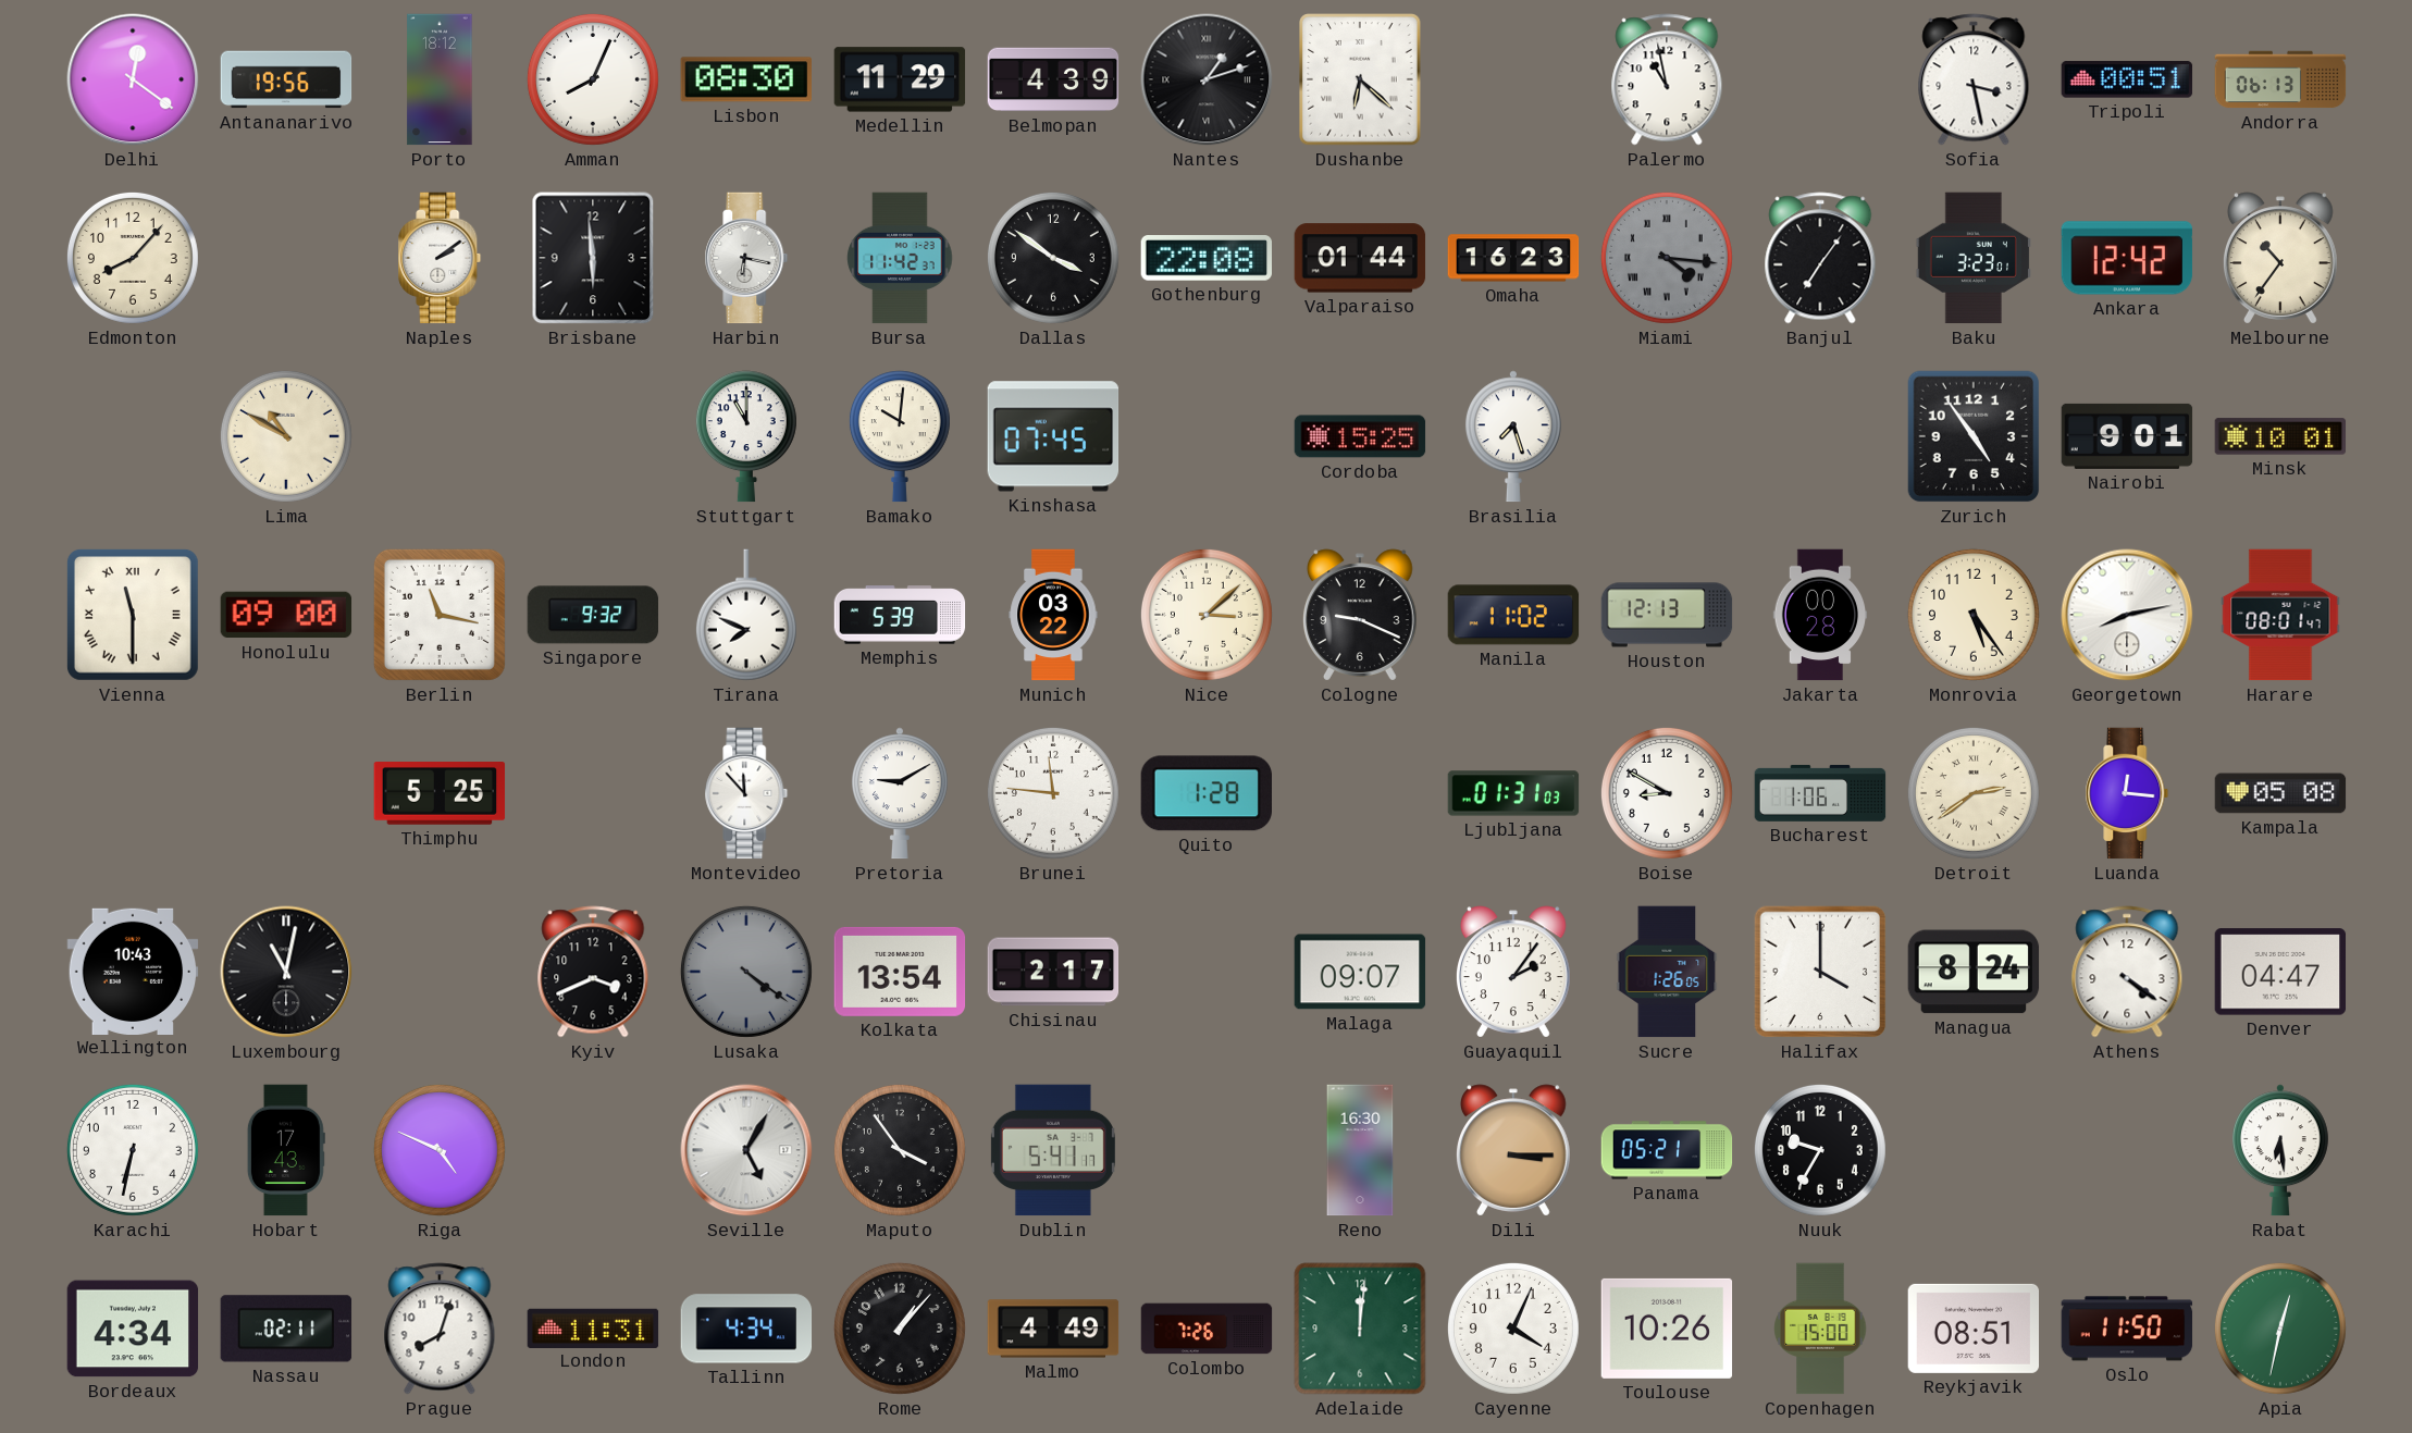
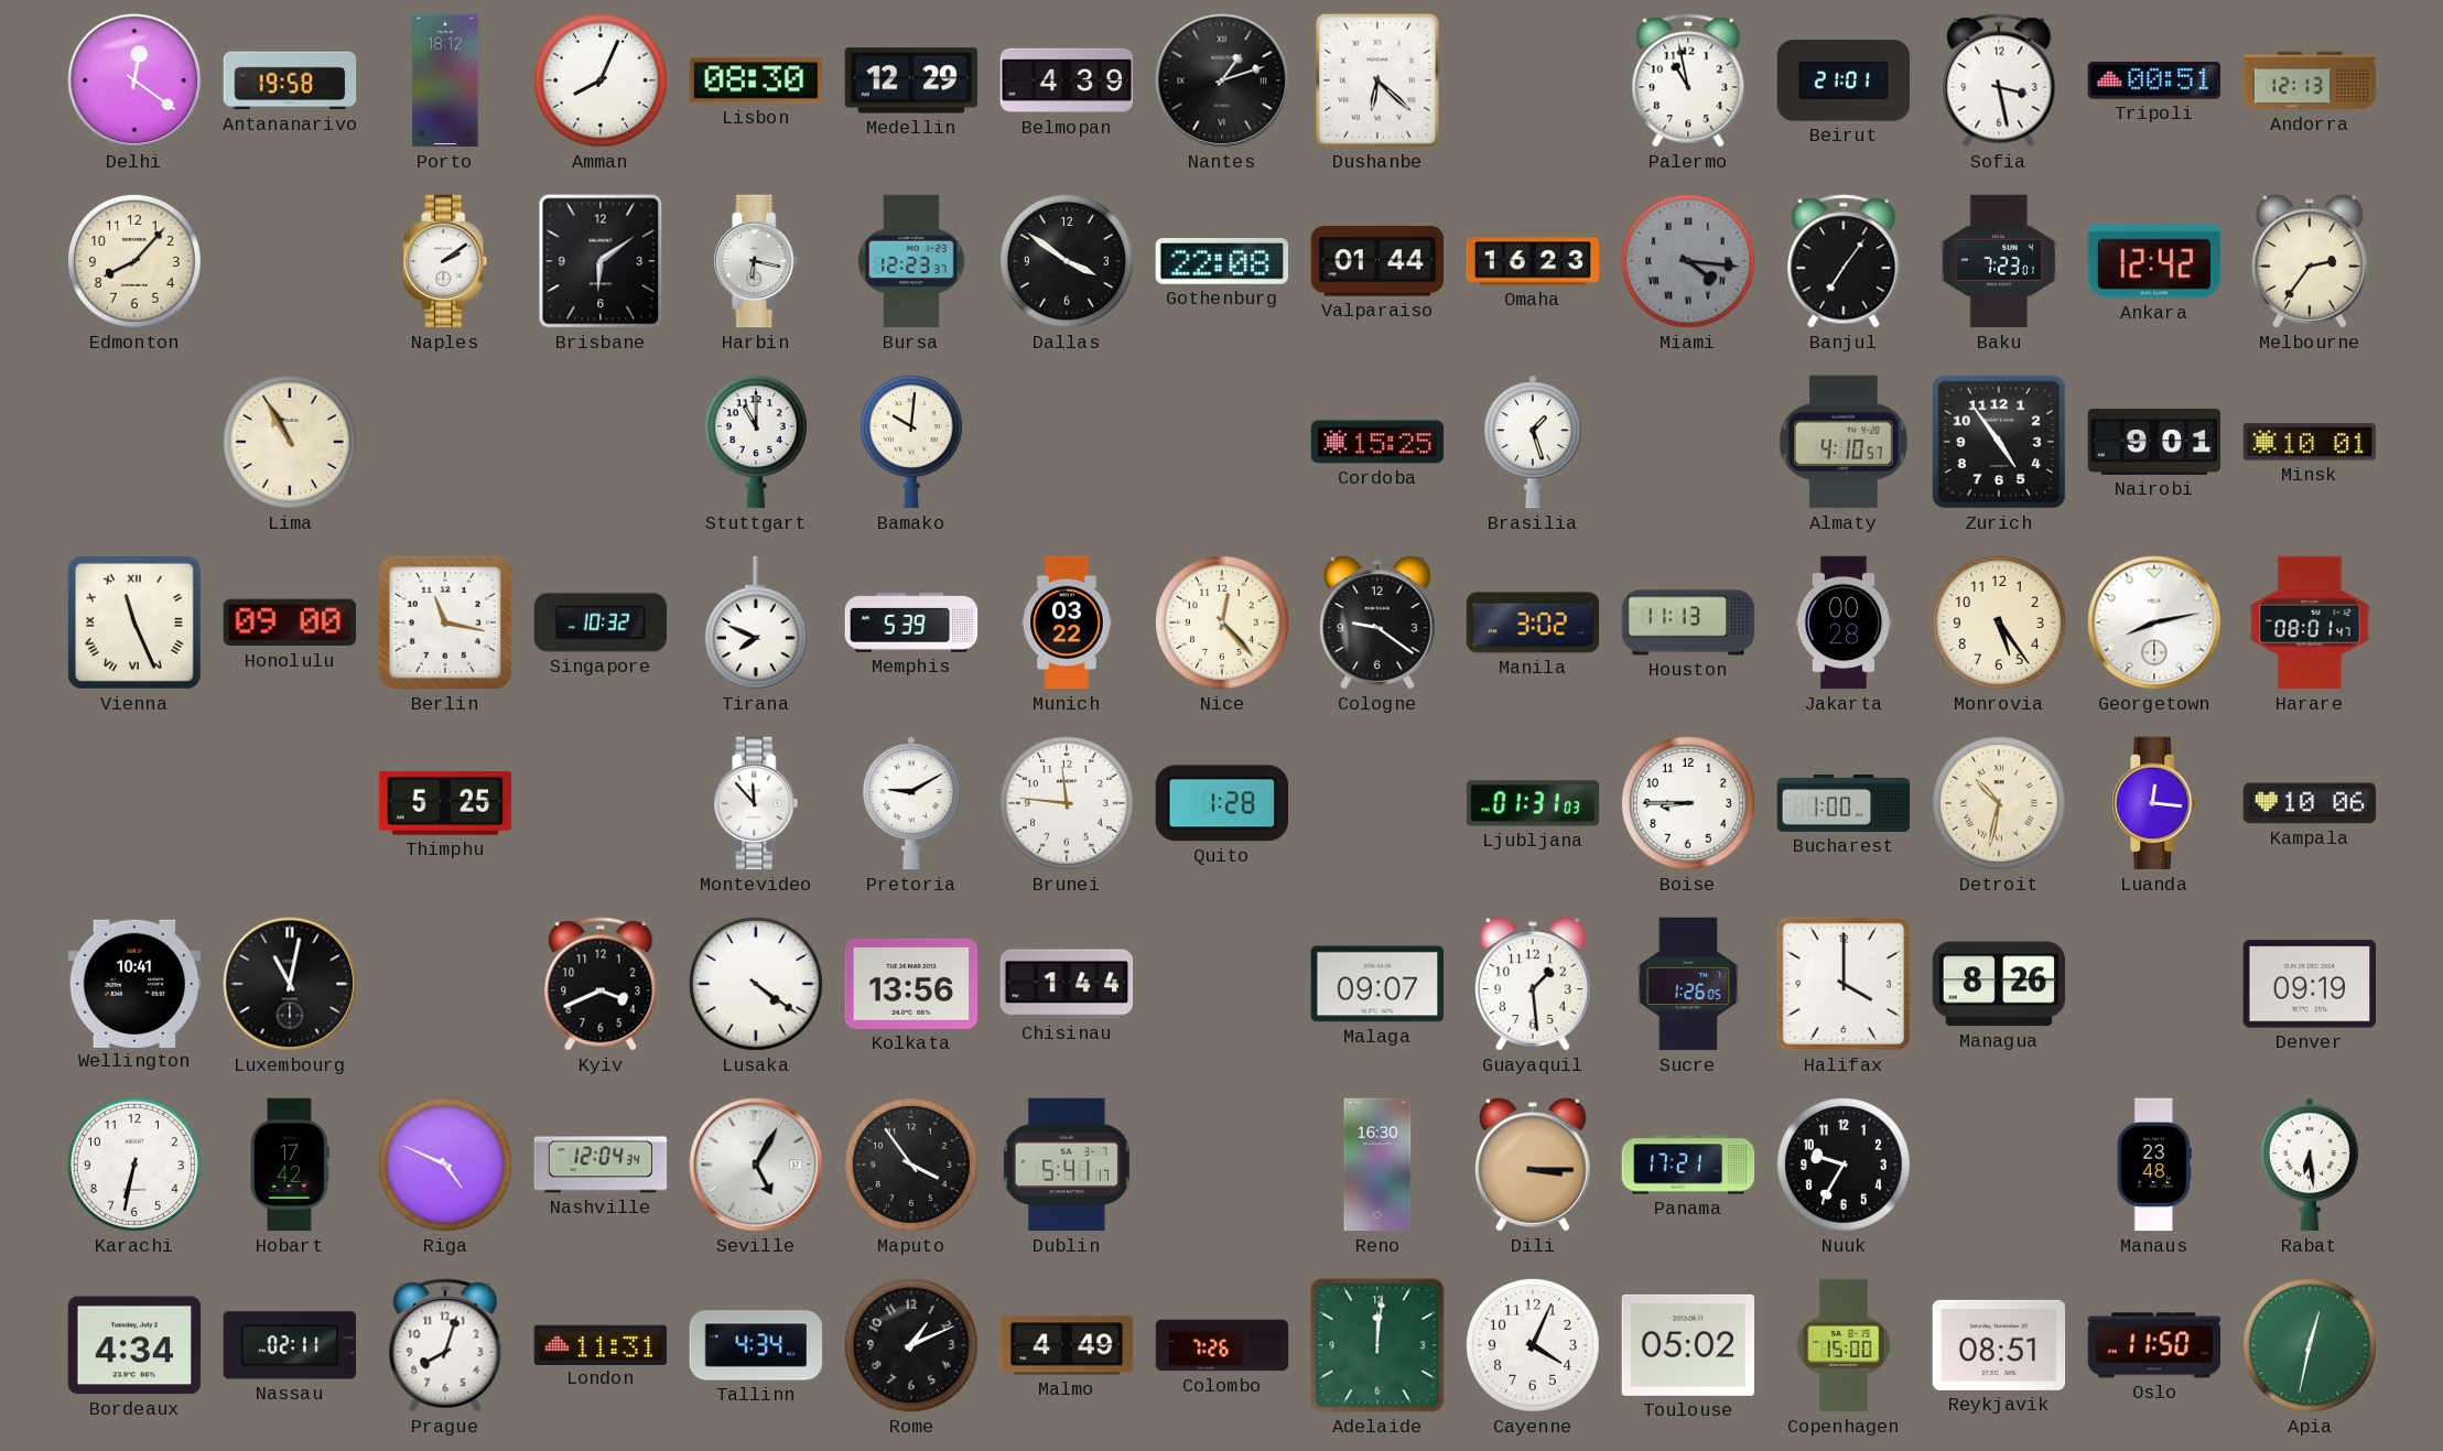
Antananarivo: 19:56 -> 19:58 (290, 80)
Medellin: 11:29 -> 12:29 (911, 80)
Beirut: none -> 21:01 (1844, 80)
Andorra: 06:13 -> 12:13 (2310, 80)
Brisbane: 5:59 -> 6:09 (601, 261)
Bursa: 11:42 -> 12:23 (911, 261)
Baku: 3:23 -> 7:23 (1999, 261)
Melbourne: 10:36 -> 2:36 (2310, 261)
Lima: 10:50 -> 10:55 (290, 442)
Kinshasa: 07:45 -> none (1053, 436)
Brasilia: 7:27 -> 1:27 (1533, 442)
Almaty: none -> 4:10 (1844, 442)
Vienna: 11:30 -> 11:26 (134, 622)
Singapore: 9:32 -> 10:32 (601, 622)
Nice: 3:08 -> 12:23 (1222, 622)
Cologne: 9:19 -> 9:21 (1377, 622)
Manila: 11:02 -> 3:02 (1533, 622)
Houston: 12:13 -> 11:13 (1688, 622)
Boise: 8:50 -> 8:45 (1688, 803)
Bucharest: 1:06 -> 1:00 (1844, 803)
Detroit: 2:39 -> 10:32 (1999, 803)
Kampala: 05:08 -> 10:06 (2310, 803)
Wellington: 10:43 -> 10:41 (134, 983)
Lusaka dial: grey -> white (756, 984)
Kolkata: 13:54 -> 13:56 (911, 984)
Chisinau: 2:17 -> 1:44 (1067, 984)
Guayaquil: 2:06 -> 1:29 (1533, 984)
Managua: 8:24 -> 8:26 (1999, 984)
Athens: 4:21 -> none (2127, 972)
Denver: 04:47 -> 09:19 (2310, 984)
Hobart: 17:43 -> 17:42 (290, 1165)
Nashville: none -> 12:04 (601, 1165)
Panama: 05:21 -> 17:21 (1688, 1165)
Manaus: none -> 23:48 (2154, 1165)
Rome: 1:07 -> 1:11 (911, 1345)
Toulouse: 10:26 -> 05:02 (1688, 1345)
